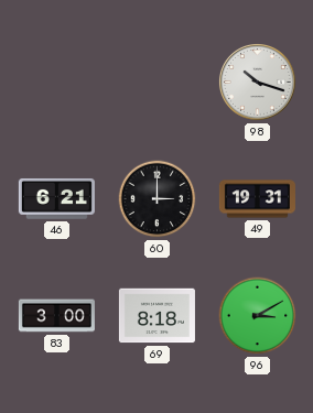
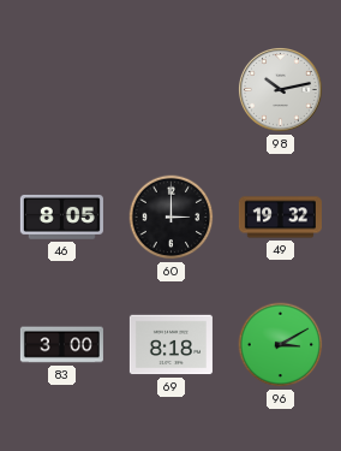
98: 10:18 -> 10:13 (280, 89)
46: 6:21 -> 8:05 (61, 216)
49: 19:31 -> 19:32 (280, 218)
